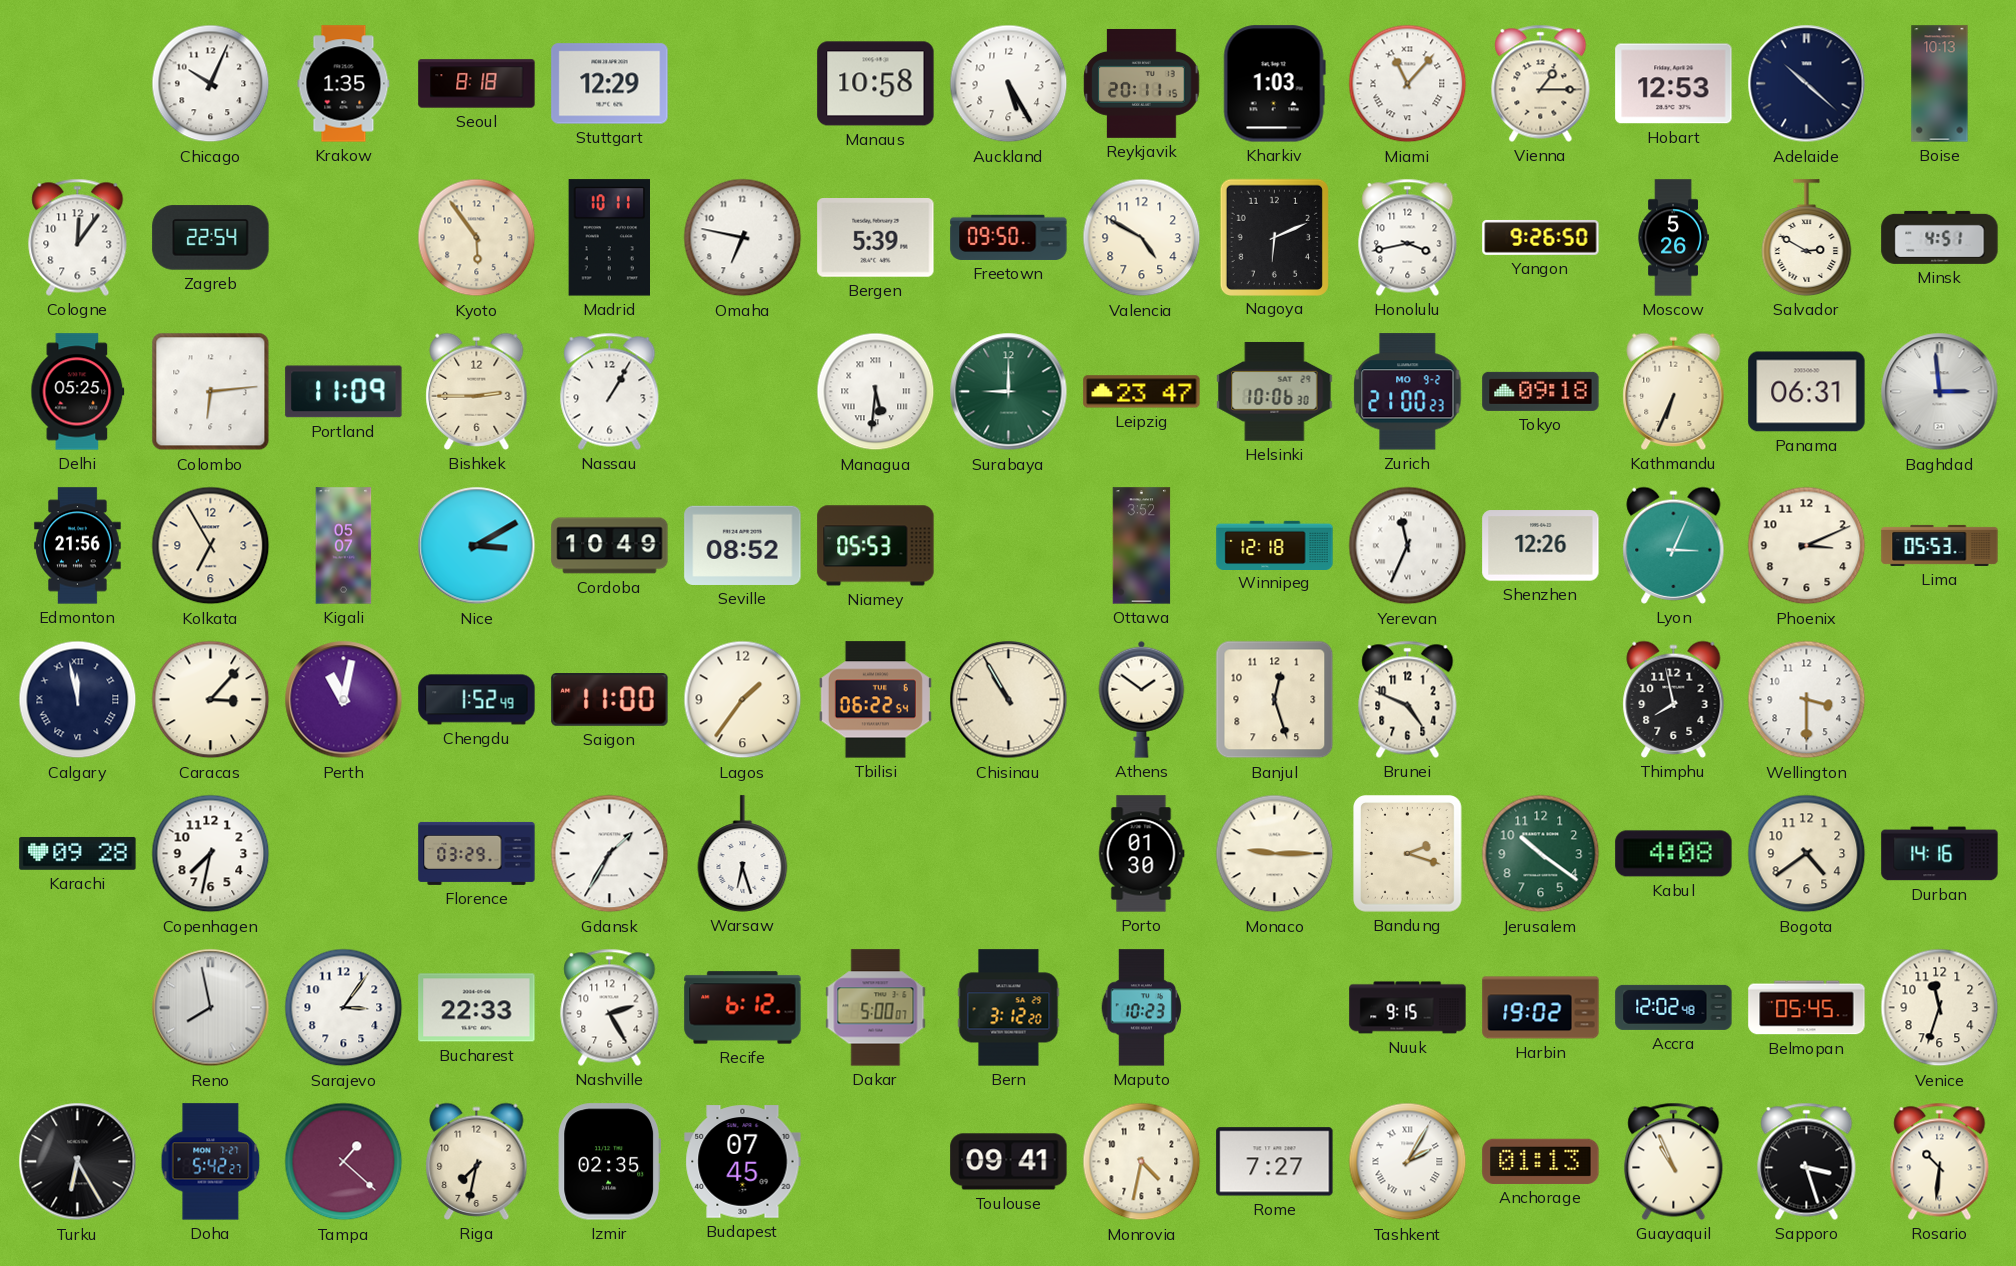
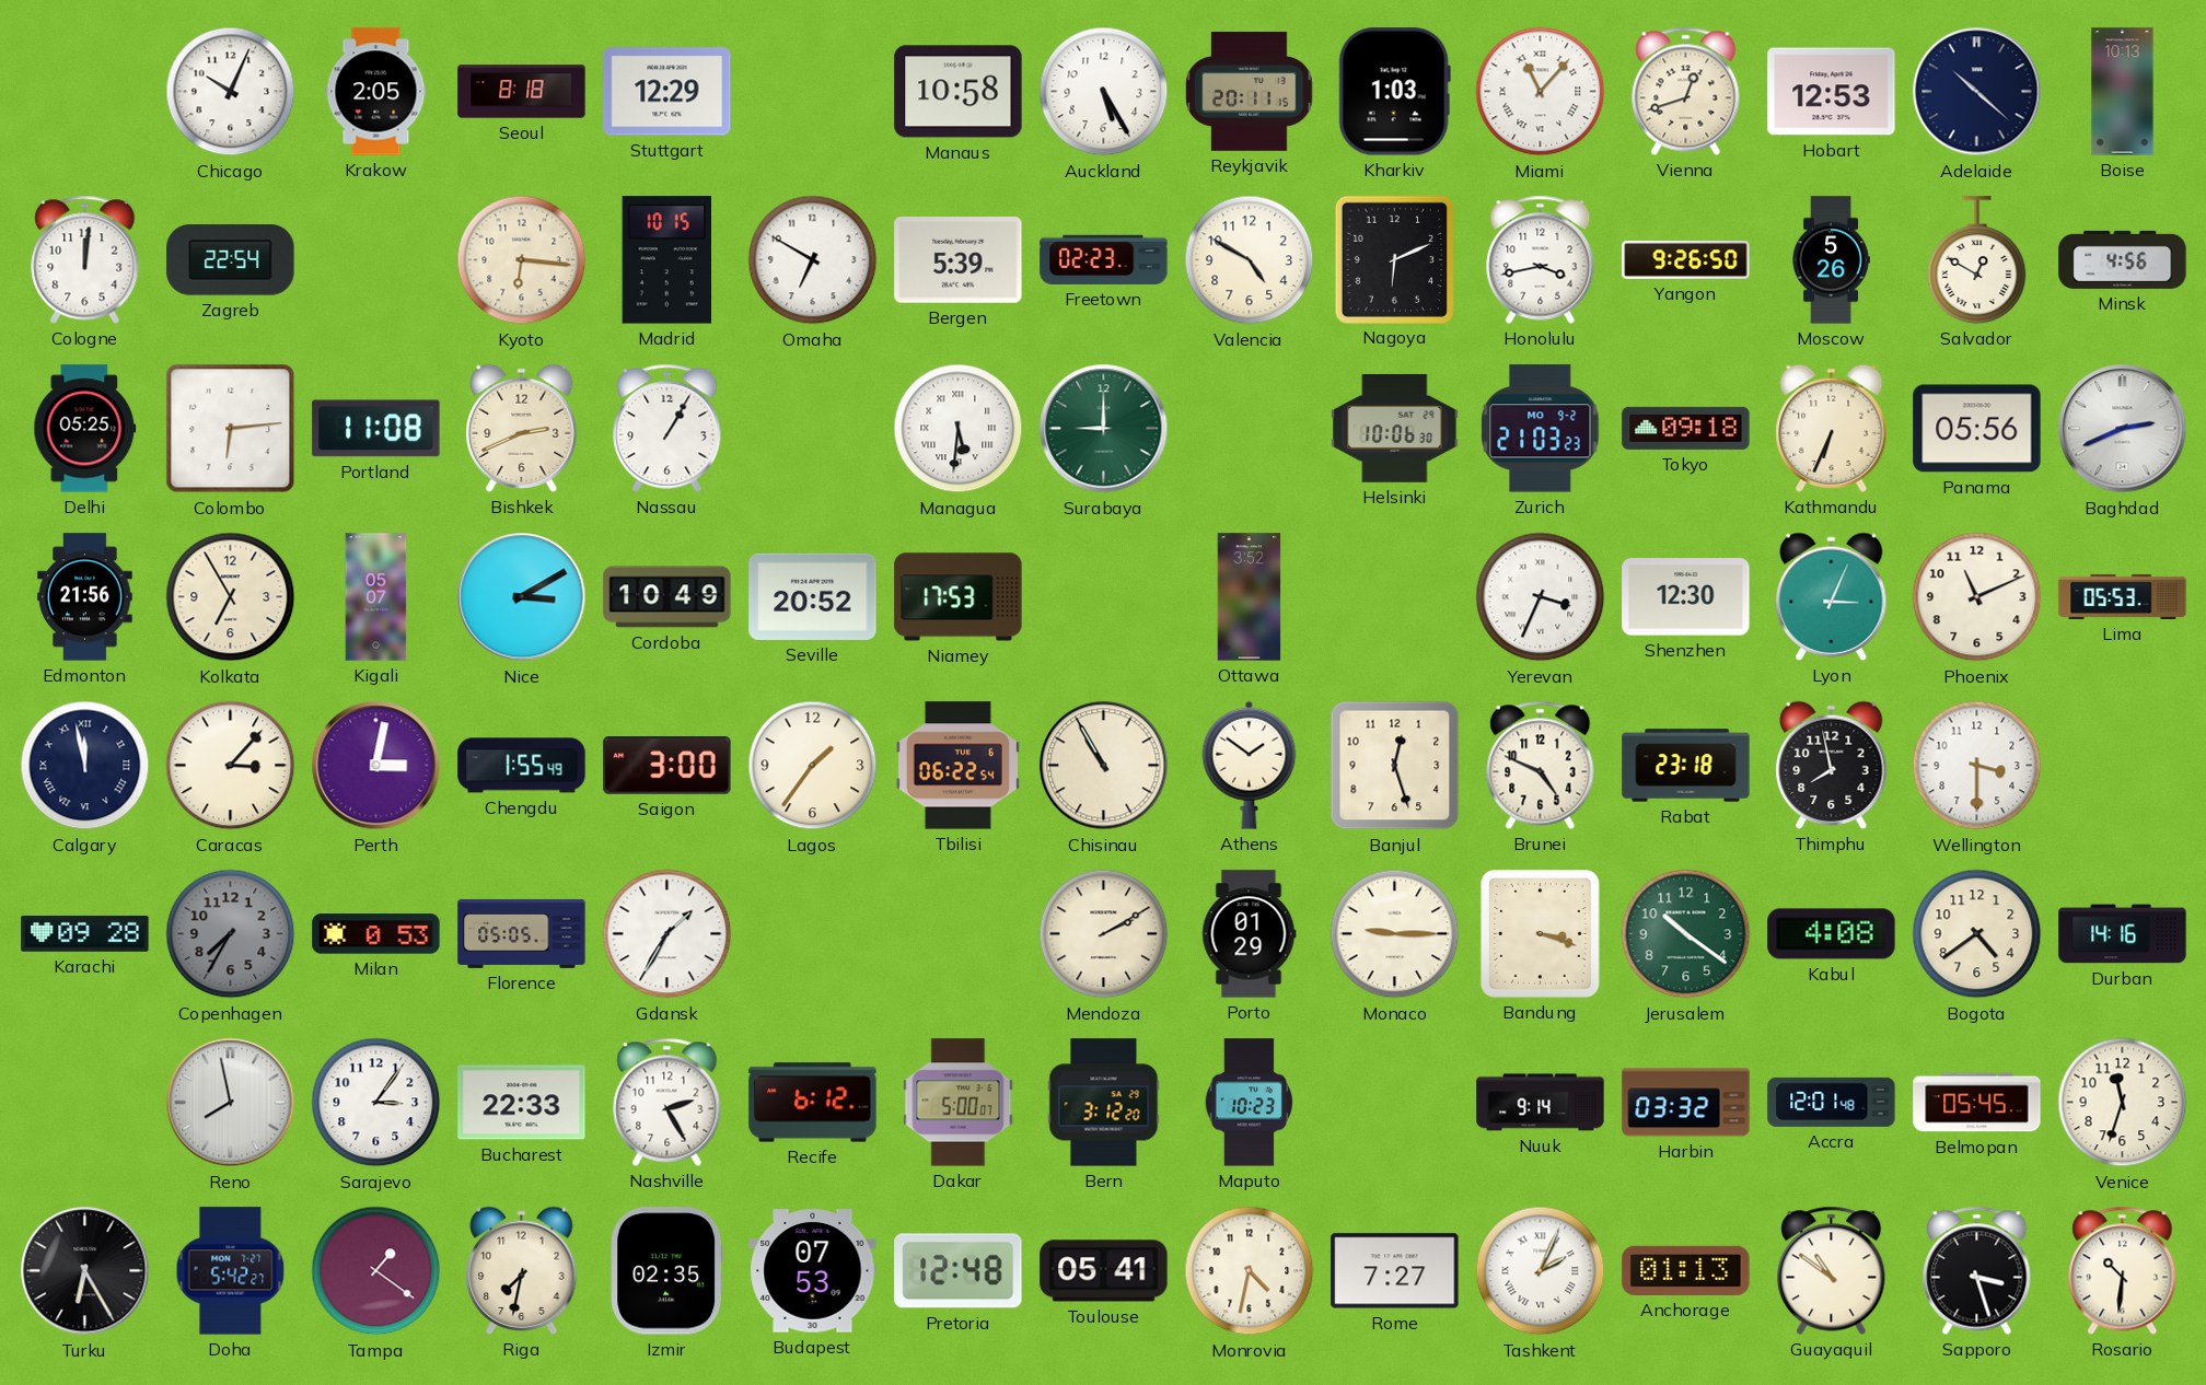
Krakow: 1:35 -> 2:05 (376, 92)
Vienna: 1:15 -> 12:42 (1686, 91)
Cologne: 12:06 -> 12:01 (85, 259)
Kyoto: 5:54 -> 6:16 (522, 260)
Madrid: 10:11 -> 10:15 (667, 260)
Omaha: 6:47 -> 6:50 (813, 260)
Freetown: 09:50 -> 02:23 (1104, 259)
Salvador: 2:50 -> 12:50 (1977, 260)
Minsk: 4:51 -> 4:56 (2123, 259)
Portland: 11:09 -> 11:08 (376, 429)
Bishkek: 2:45 -> 2:41 (522, 428)
Leipzig: 23:47 -> none (1142, 392)
Zurich: 21:00 -> 21:03 (1541, 429)
Panama: 06:31 -> 05:56 (1977, 429)
Baghdad: 2:59 -> 2:41 (2123, 429)
Seville: 08:52 -> 20:52 (813, 596)
Niamey: 05:53 -> 17:53 (959, 597)
Winnipeg: 12:18 -> none (1275, 545)
Yerevan: 11:34 -> 3:34 (1541, 597)
Shenzhen: 12:26 -> 12:30 (1686, 597)
Phoenix: 3:11 -> 11:11 (1977, 597)
Perth: 11:02 -> 3:02 (376, 766)
Chengdu: 1:52 -> 1:55 (522, 766)
Saigon: 11:00 -> 3:00 (667, 766)
Rabat: none -> 23:18 (1686, 766)
Copenhagen: 7:32 -> 7:35 (231, 934)
Copenhagen dial: white -> grey (231, 934)
Milan: none -> 0:53 (376, 934)
Florence: 03:29 -> 05:05 (522, 933)
Warsaw: 6:27 -> none (743, 854)
Mendoza: none -> 2:10 (1104, 934)
Porto: 01:30 -> 01:29 (1250, 934)
Bandung: 2:18 -> 3:18 (1541, 934)
Nuuk: 9:15 -> 9:14 (1541, 1103)
Harbin: 19:02 -> 03:32 (1686, 1103)
Accra: 12:02 -> 12:01 (1832, 1102)
Tampa: 1:22 -> 1:21 (376, 1271)
Budapest: 07:45 -> 07:53 (813, 1271)
Pretoria: none -> 12:48 (959, 1271)
Toulouse: 09:41 -> 05:41 (1104, 1271)
Tashkent: 2:05 -> 2:04 (1541, 1271)
Guayaquil: 10:56 -> 10:51 (1832, 1270)
